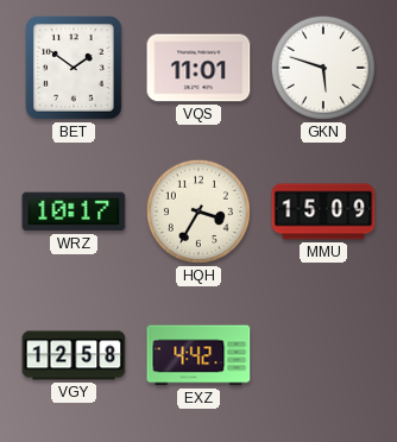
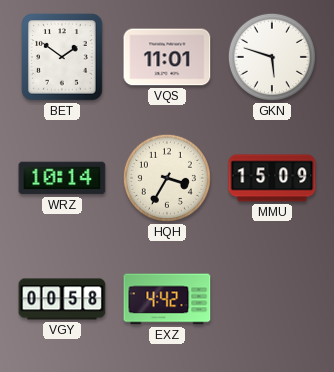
WRZ: 10:17 -> 10:14 (62, 178)
VGY: 12:58 -> 00:58 (62, 299)
